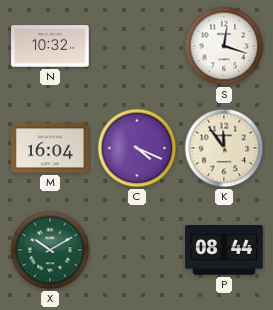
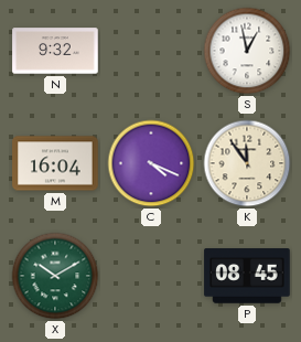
N: 10:32 -> 9:32 (55, 51)
S: 12:18 -> 12:58 (247, 51)
P: 08:44 -> 08:45 (247, 276)
